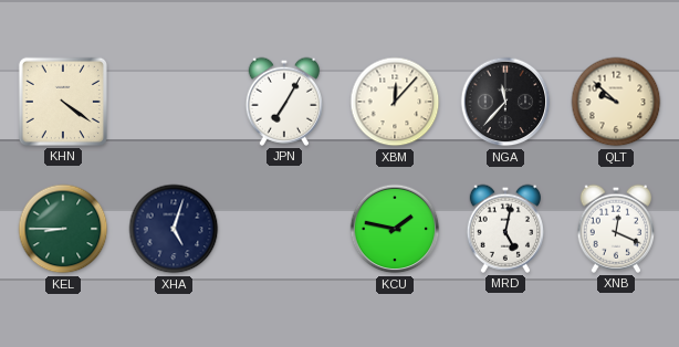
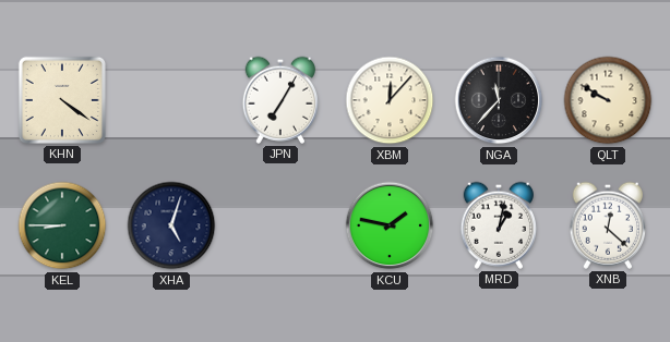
QLT: 9:52 -> 9:50 (608, 100)
MRD: 5:02 -> 1:02 (498, 225)
XNB: 12:19 -> 12:22 (607, 225)
